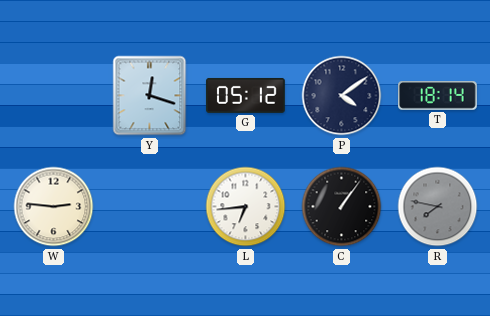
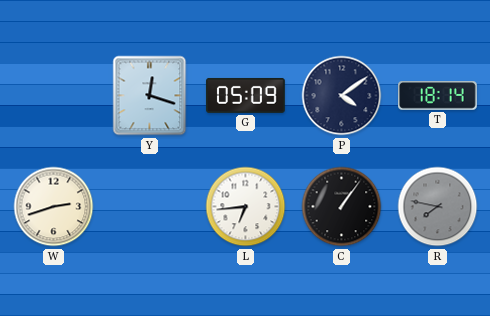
G: 05:12 -> 05:09 (246, 95)
W: 2:46 -> 2:42 (54, 207)
